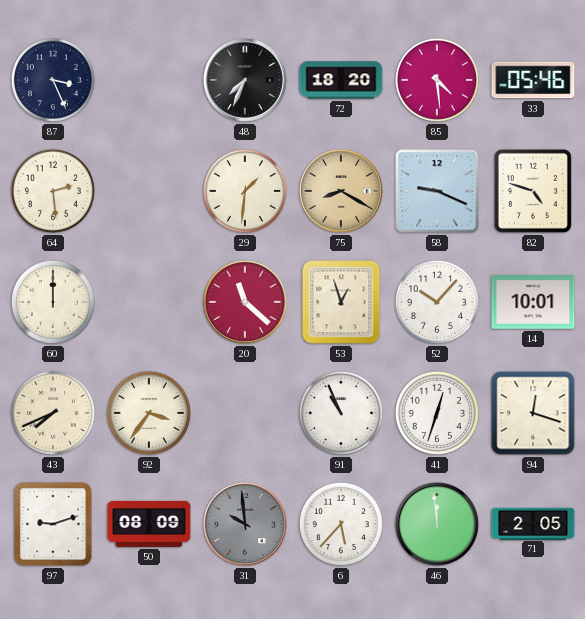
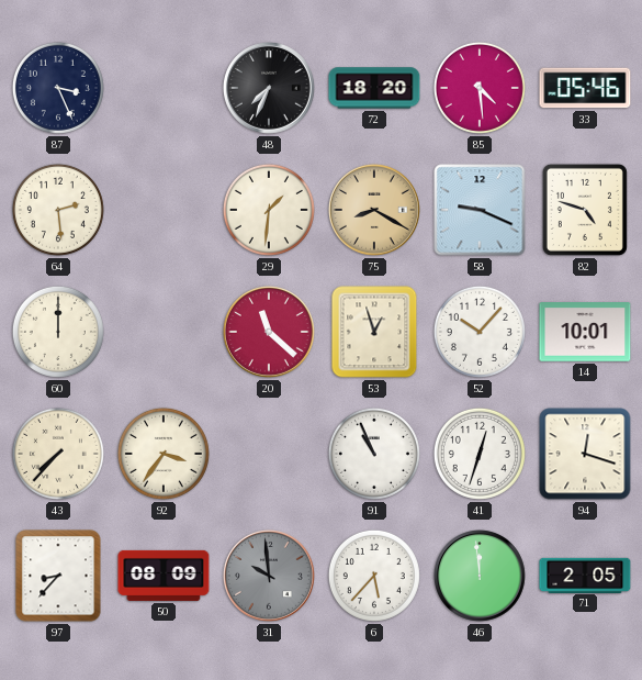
43: 7:41 -> 7:37 (58, 454)
97: 9:12 -> 8:37 (58, 576)
